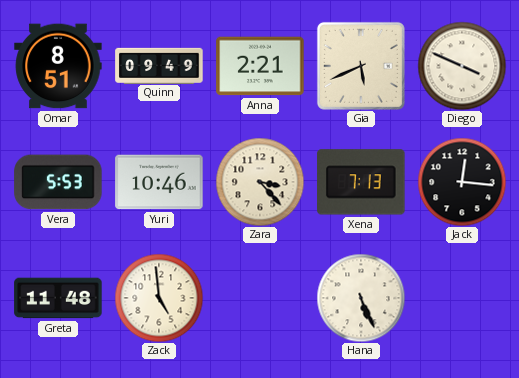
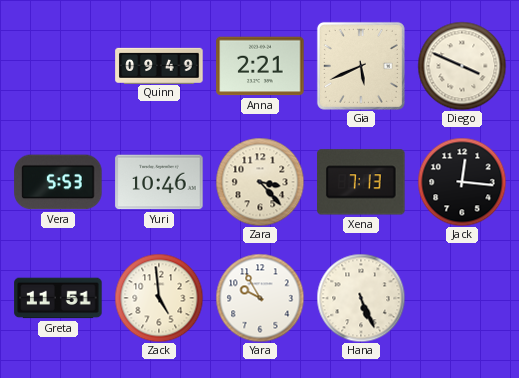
Omar: 8:51 -> none (58, 66)
Greta: 11:48 -> 11:51 (58, 298)
Yara: none -> 9:55 (260, 298)
